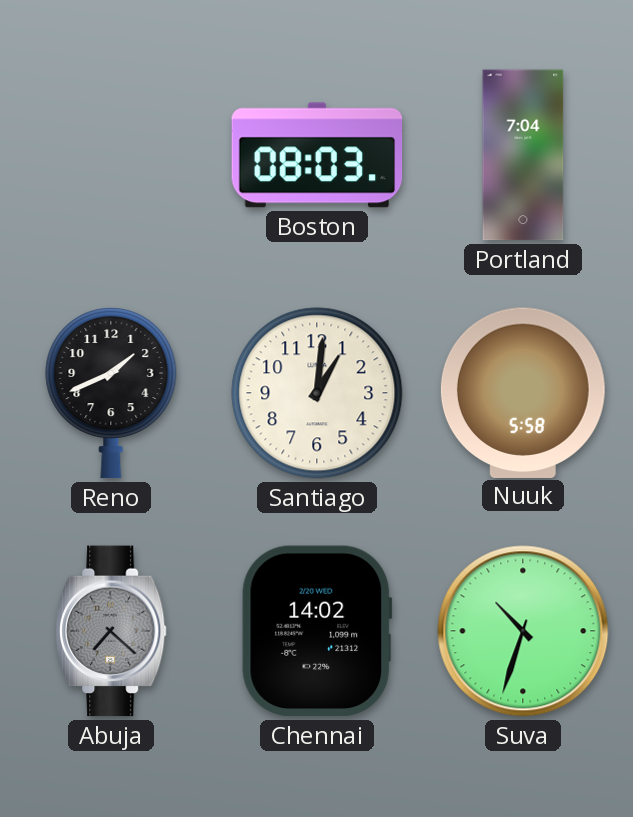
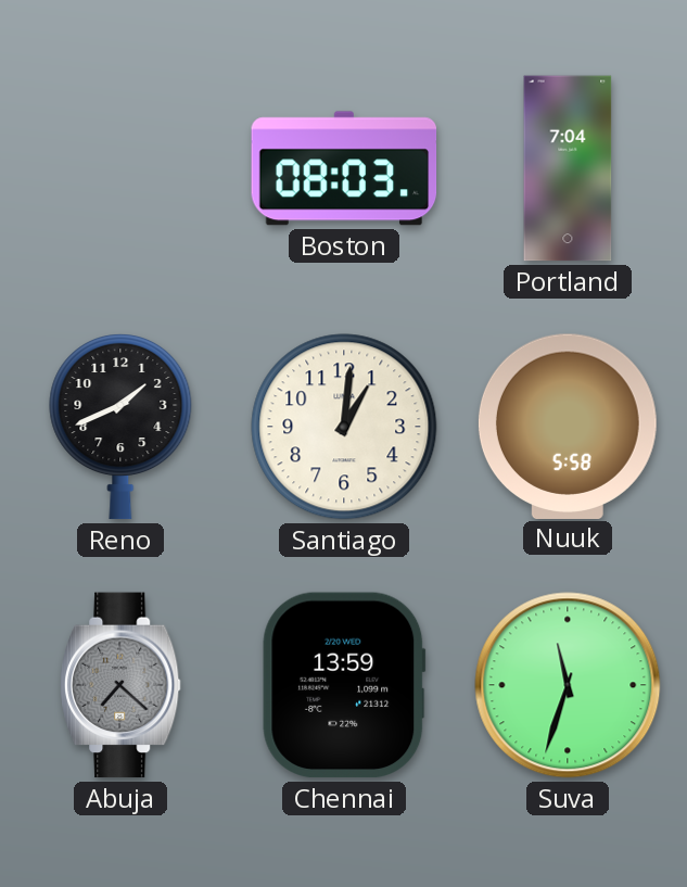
Chennai: 14:02 -> 13:59 (344, 685)
Suva: 10:33 -> 11:33 (568, 685)
